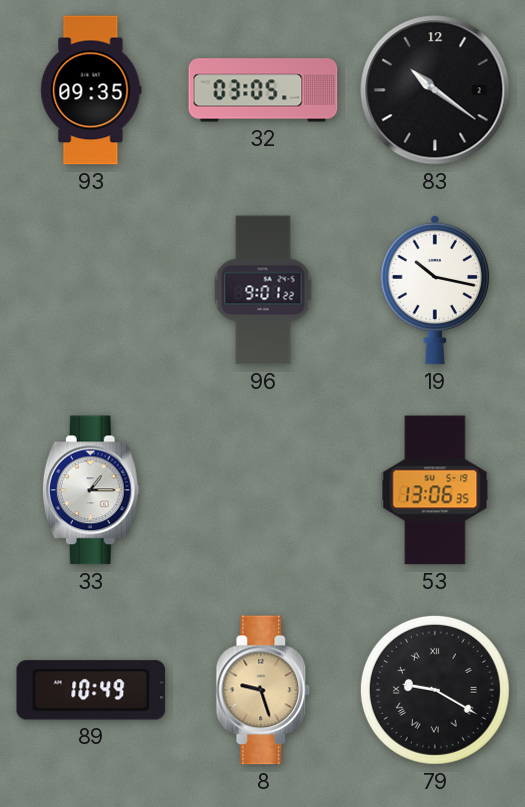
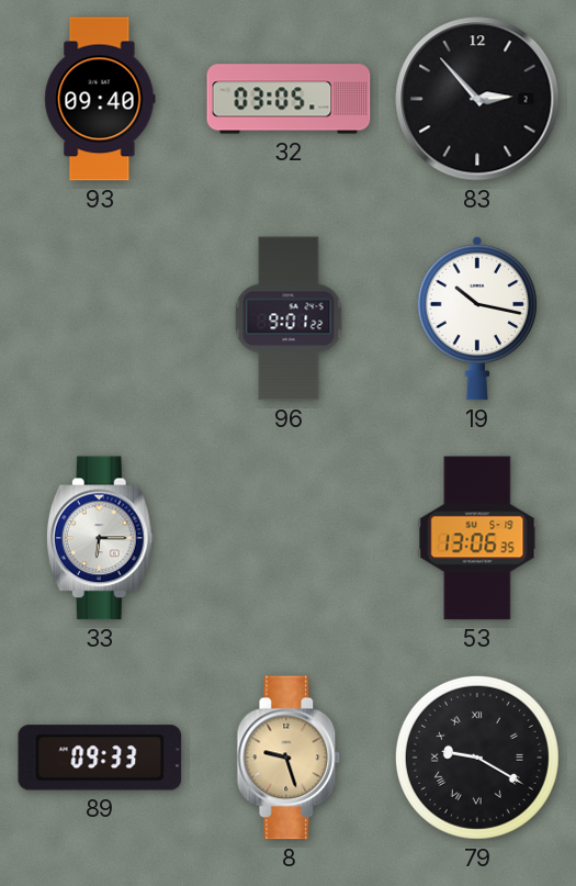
93: 09:35 -> 09:40 (100, 99)
83: 10:21 -> 2:53 (477, 99)
33: 1:15 -> 6:15 (100, 538)
89: 10:49 -> 09:33 (100, 758)
